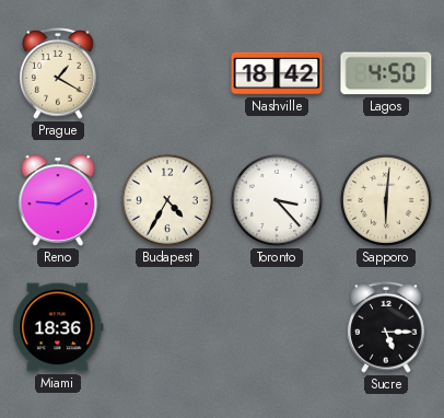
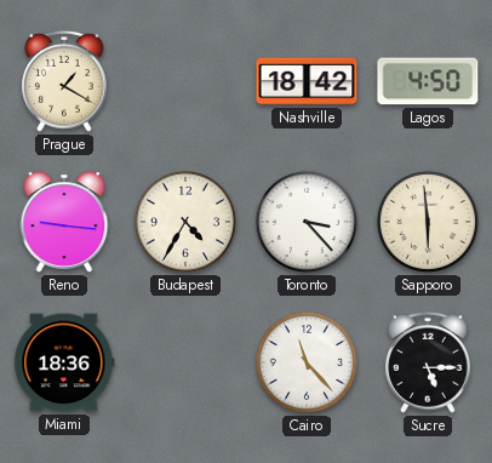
Reno: 9:10 -> 9:16 (64, 222)
Sapporo: 6:01 -> 5:59 (428, 222)
Cairo: none -> 11:23 (307, 362)
